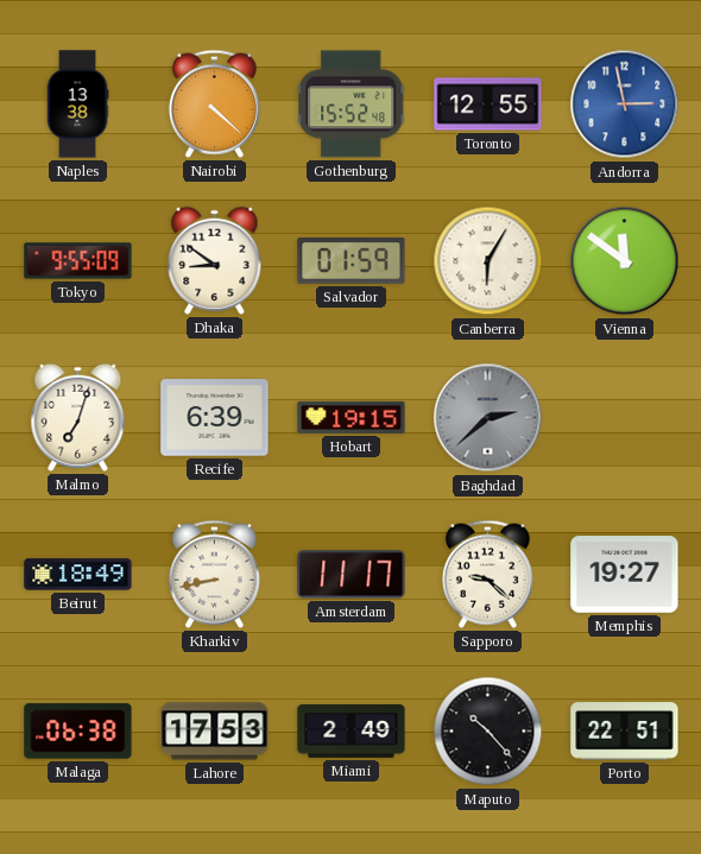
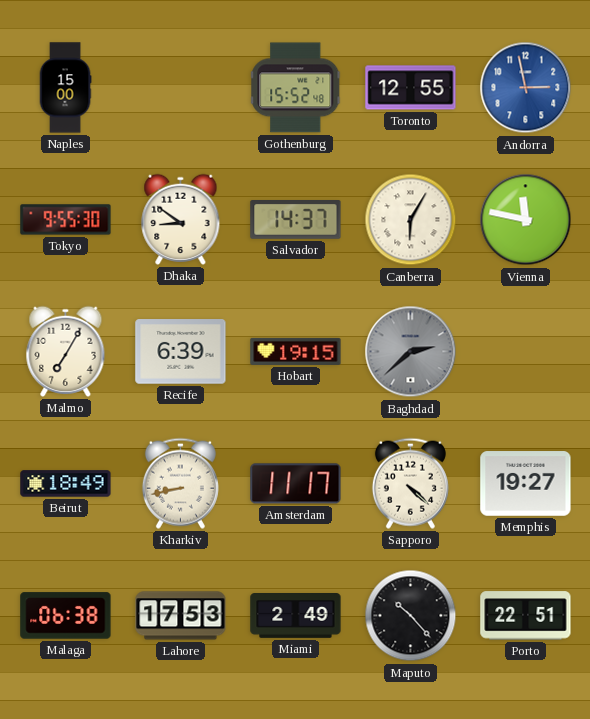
Naples: 13:38 -> 15:00 (65, 88)
Nairobi: 4:22 -> none (214, 103)
Tokyo: 9:55:09 -> 9:55:30 (66, 220)
Salvador: 01:59 -> 14:37 (296, 220)
Vienna: 11:51 -> 11:47 (526, 220)
Malmo: 7:03 -> 7:05 (66, 351)
Sapporo: 9:22 -> 4:22 (410, 483)
